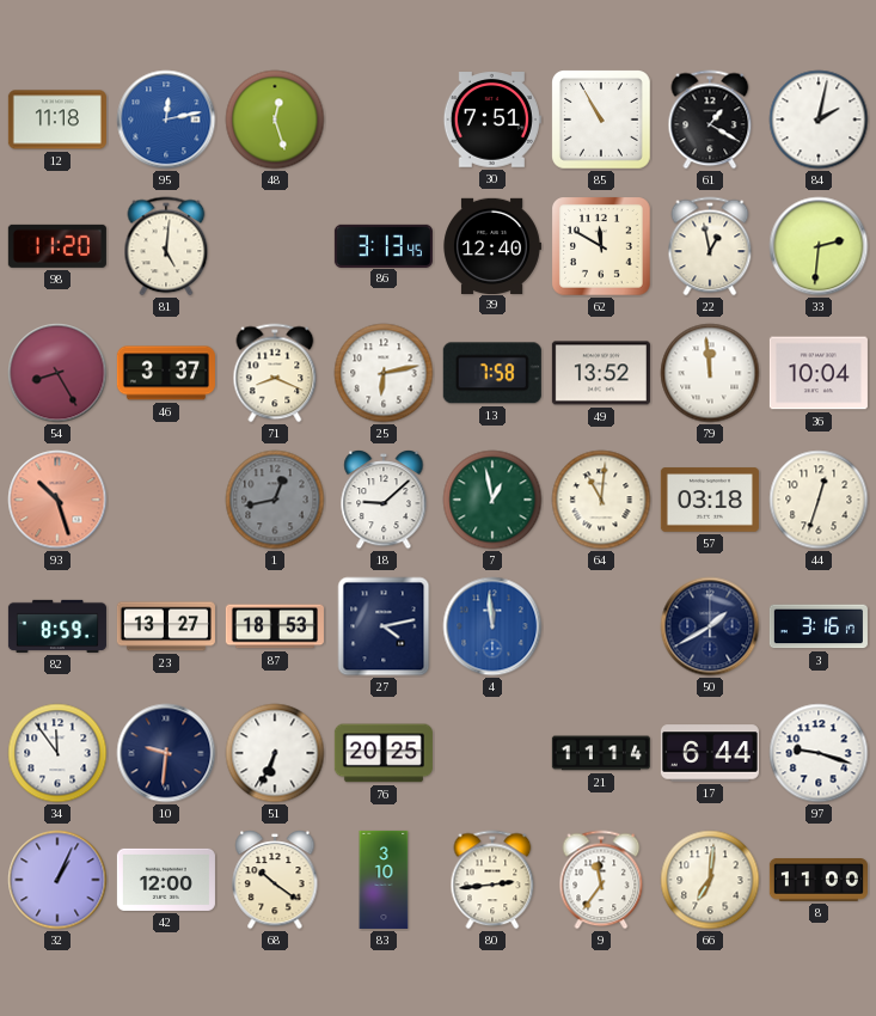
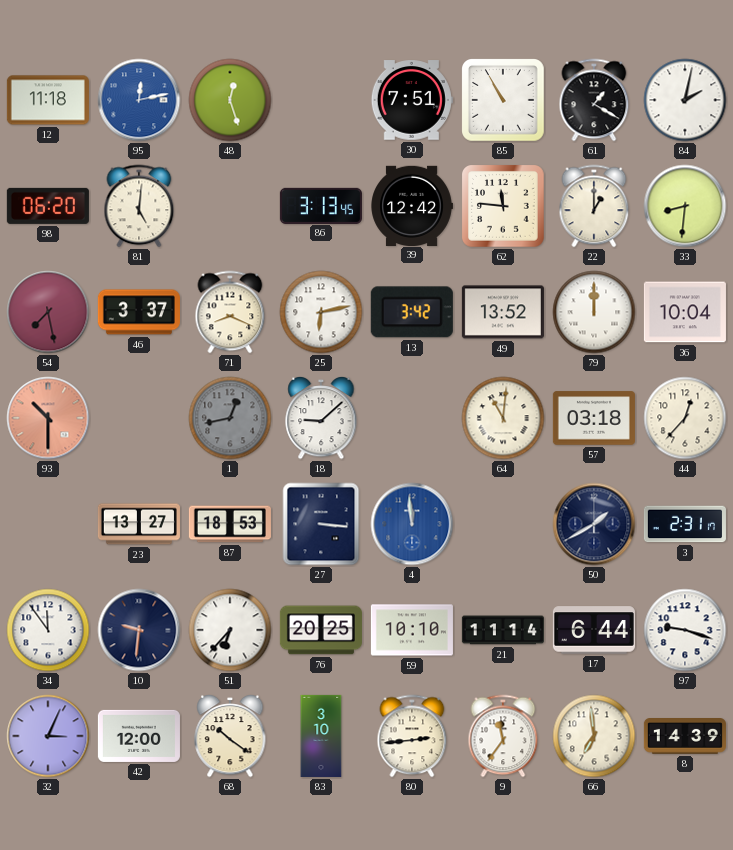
98: 11:20 -> 06:20 (48, 206)
39: 12:40 -> 12:42 (412, 205)
62: 11:50 -> 11:46 (504, 207)
22: 12:58 -> 1:00 (594, 206)
33: 2:31 -> 8:31 (685, 206)
54: 8:25 -> 7:28 (48, 312)
13: 7:58 -> 3:42 (412, 312)
79: 11:59 -> 12:00 (594, 312)
93: 10:27 -> 10:30 (48, 418)
7: 12:58 -> none (492, 500)
44: 12:33 -> 12:37 (685, 418)
82: 8:59 -> none (57, 626)
27: 4:13 -> 3:16 (321, 524)
3: 3:16 -> 2:31 (685, 524)
51: 6:34 -> 6:37 (230, 630)
59: none -> 10:10 (412, 630)
32: 1:04 -> 3:04 (48, 736)
66: 7:01 -> 6:59 (594, 736)
8: 11:00 -> 14:39 (685, 737)
